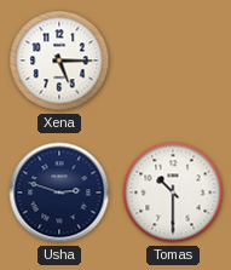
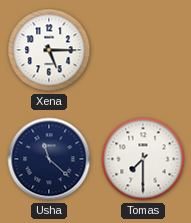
Usha: 2:48 -> 11:22 (49, 159)
Tomas: 10:30 -> 7:30 (143, 159)
